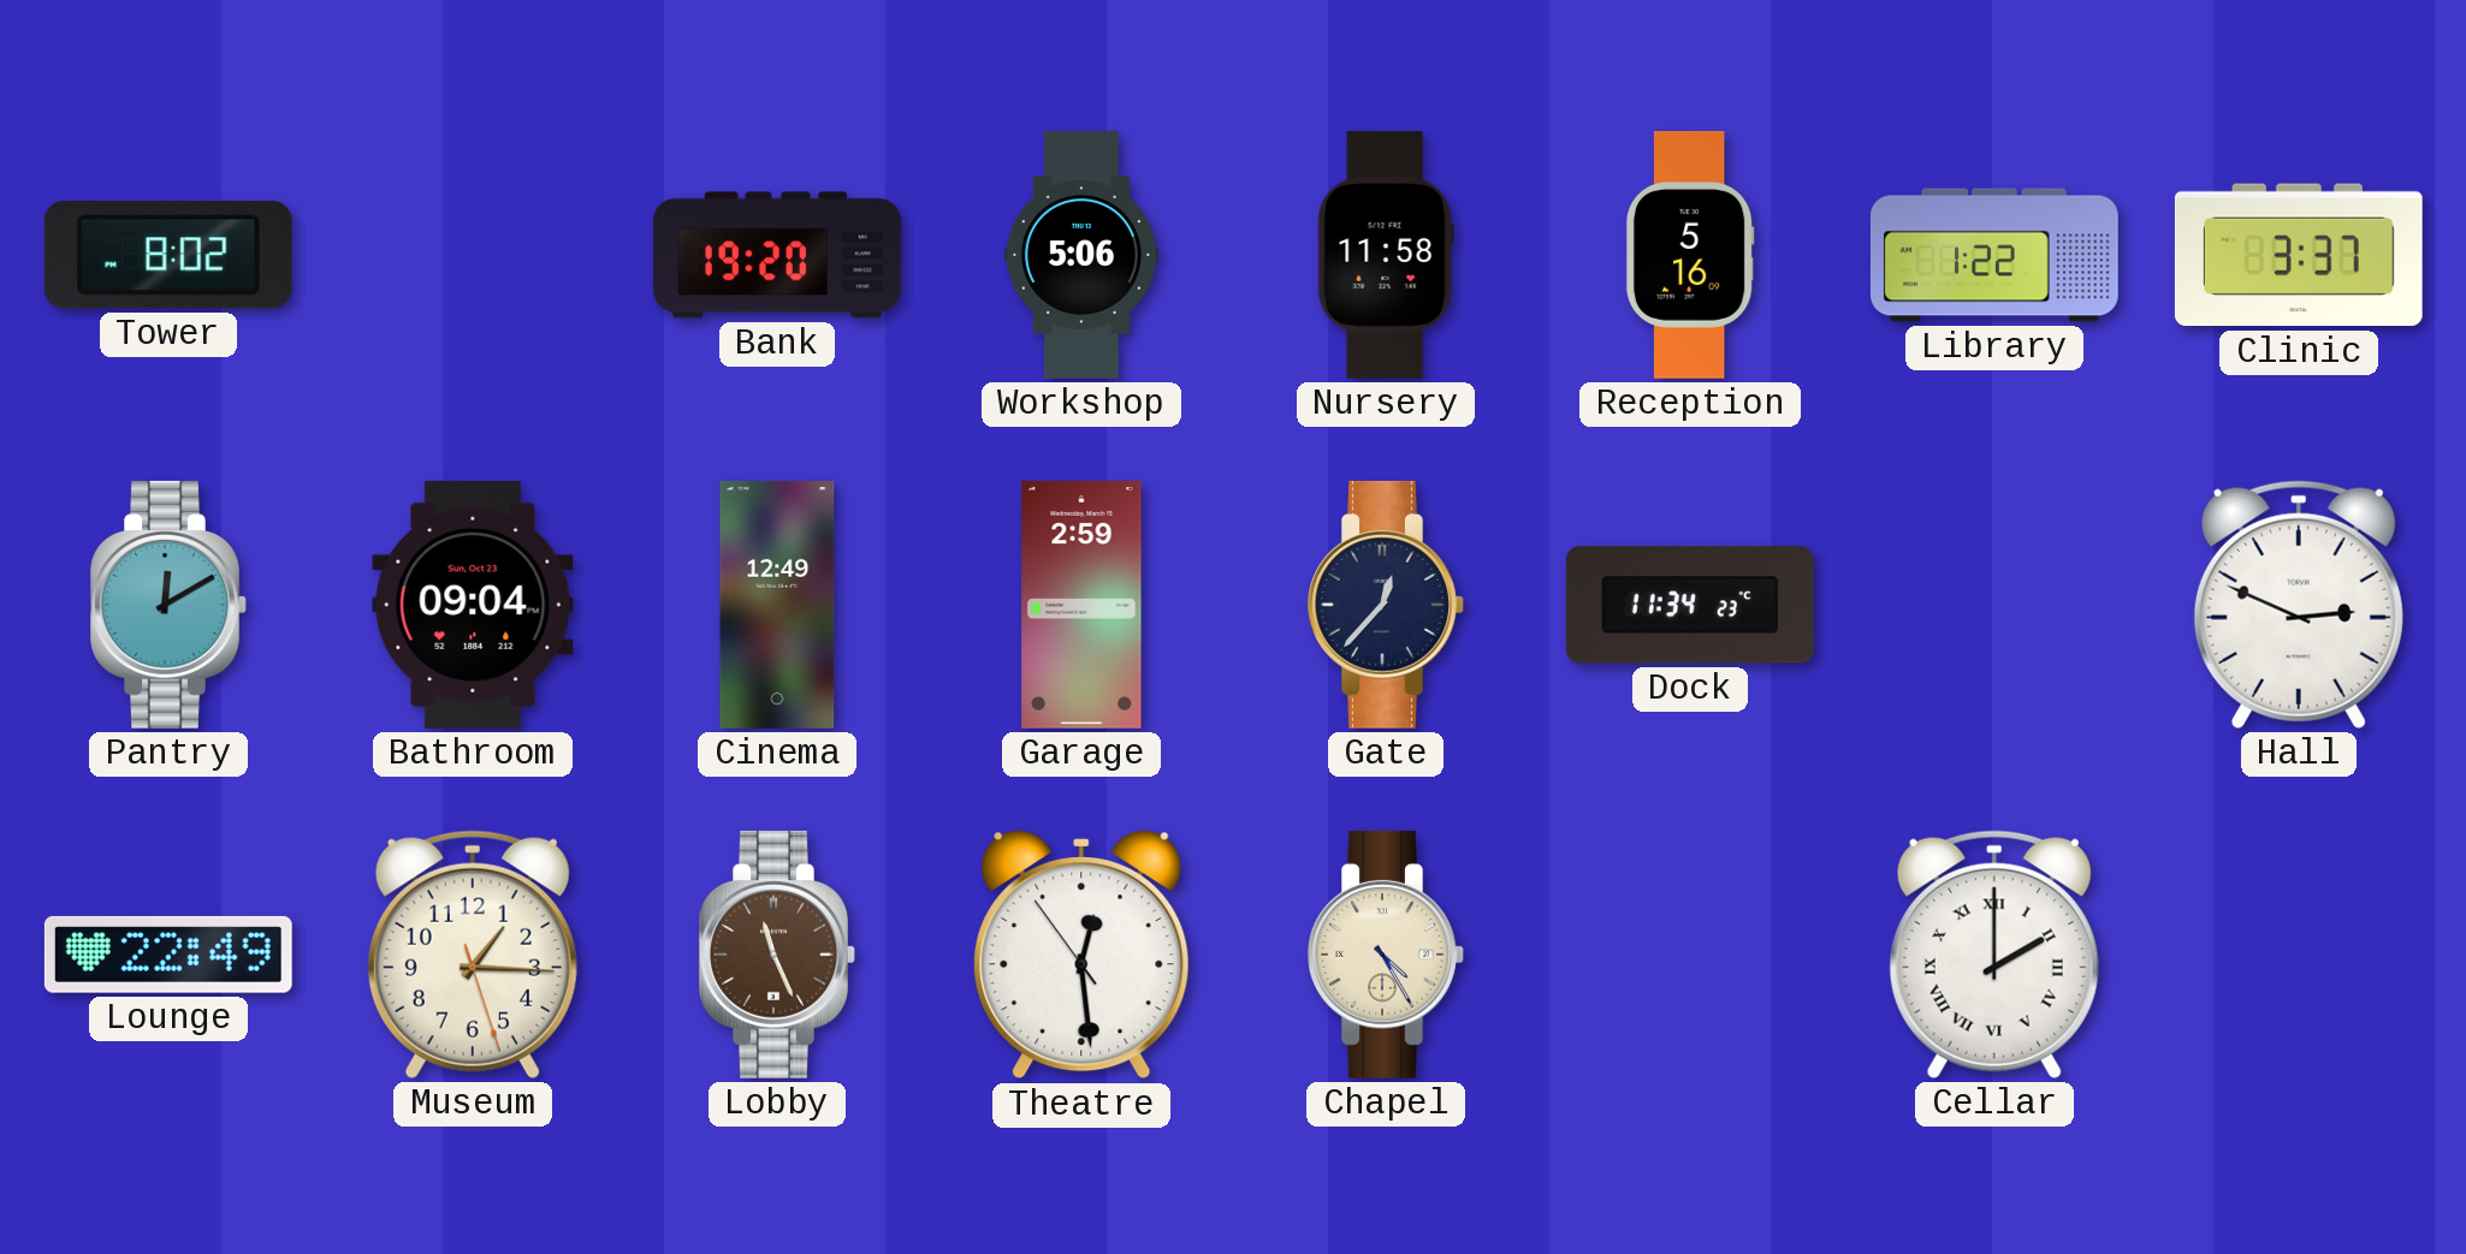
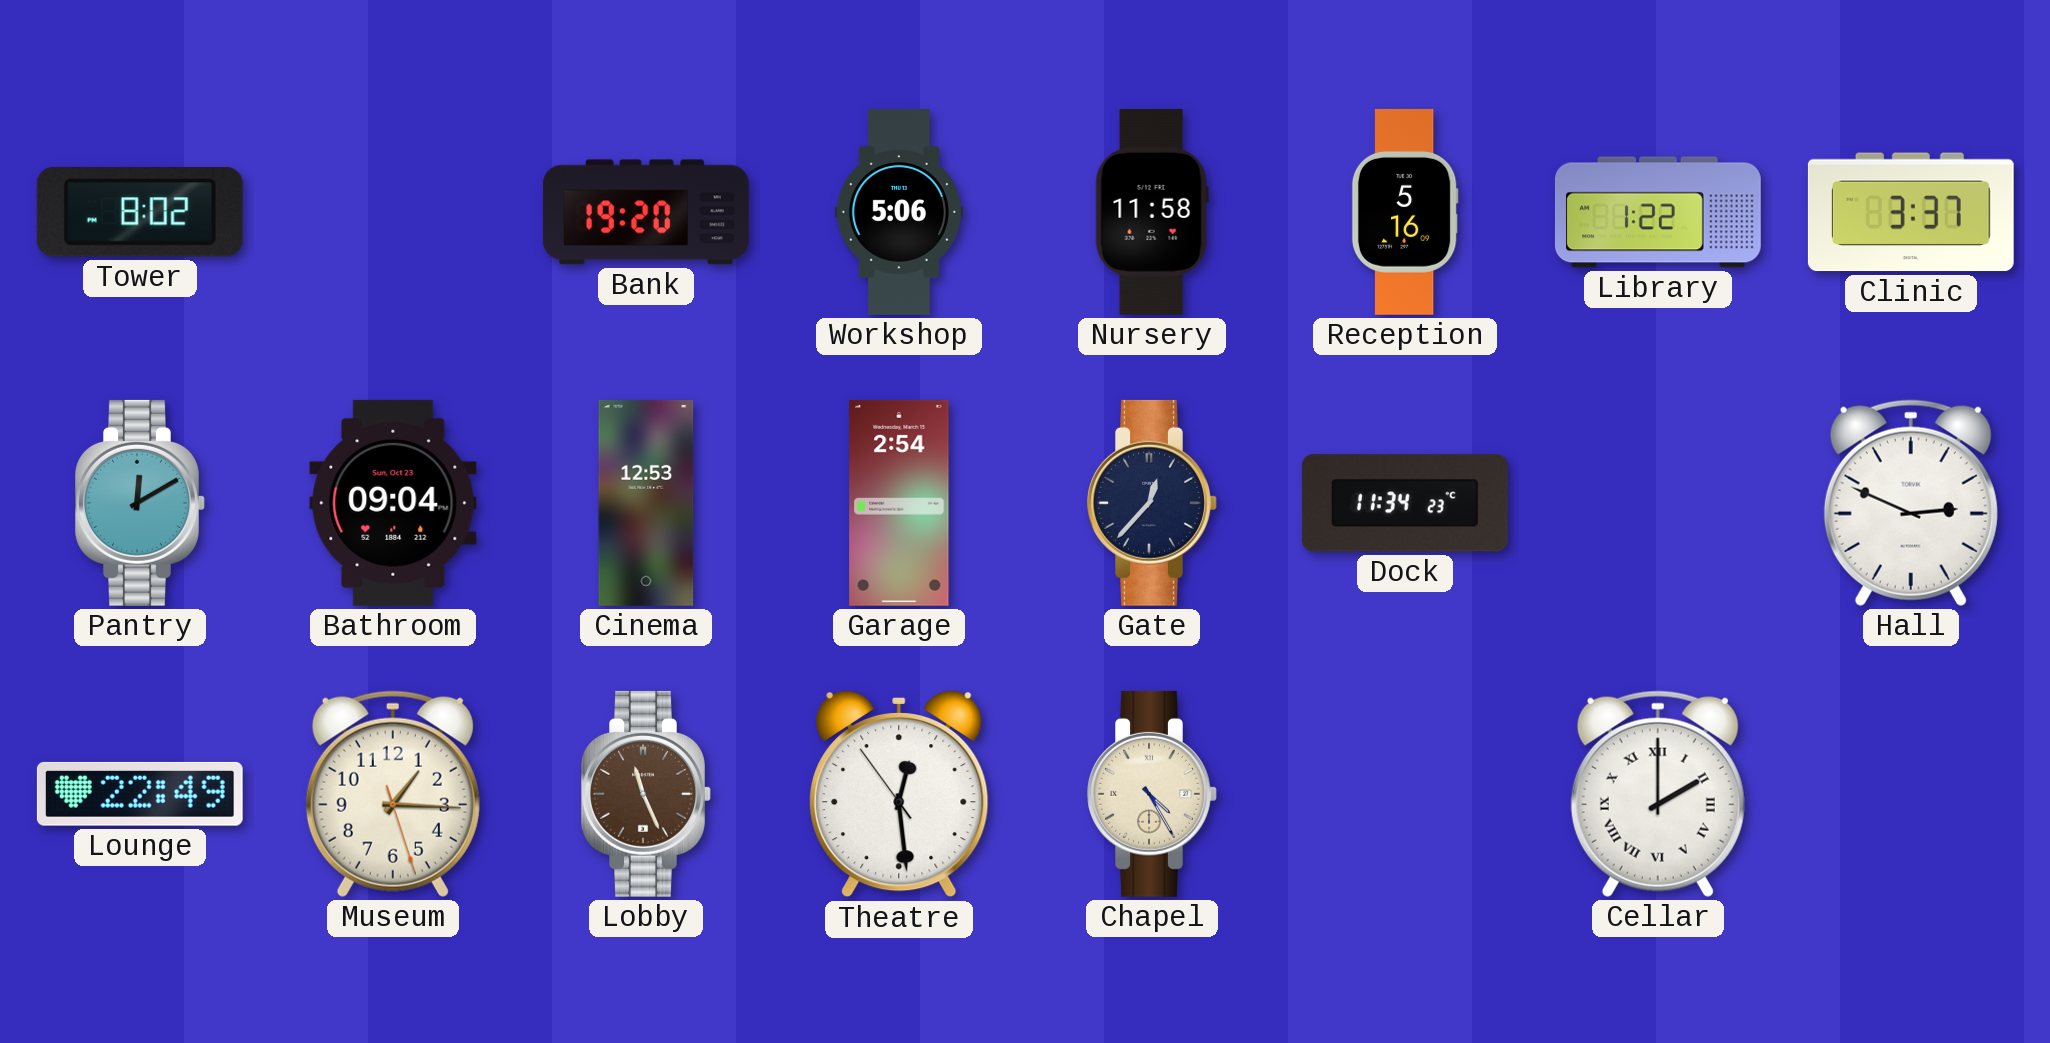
Cinema: 12:49 -> 12:53 (646, 503)
Garage: 2:59 -> 2:54 (899, 503)
